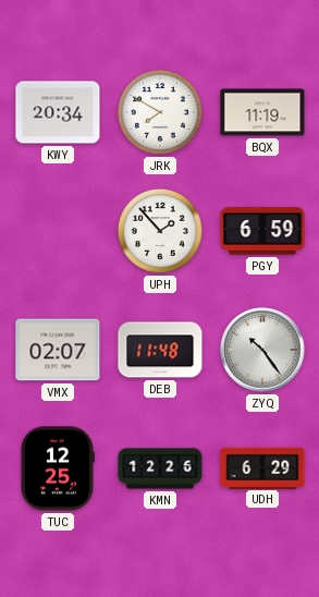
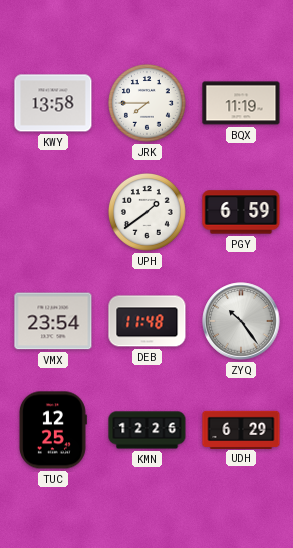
KWY: 20:34 -> 13:58 (53, 103)
JRK: 7:50 -> 7:45 (147, 103)
UPH: 1:53 -> 1:39 (147, 212)
VMX: 02:07 -> 23:54 (53, 321)
